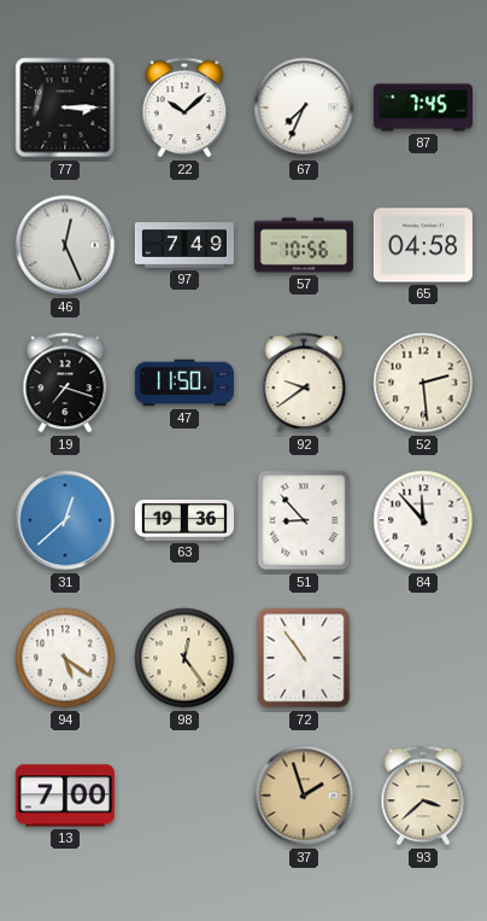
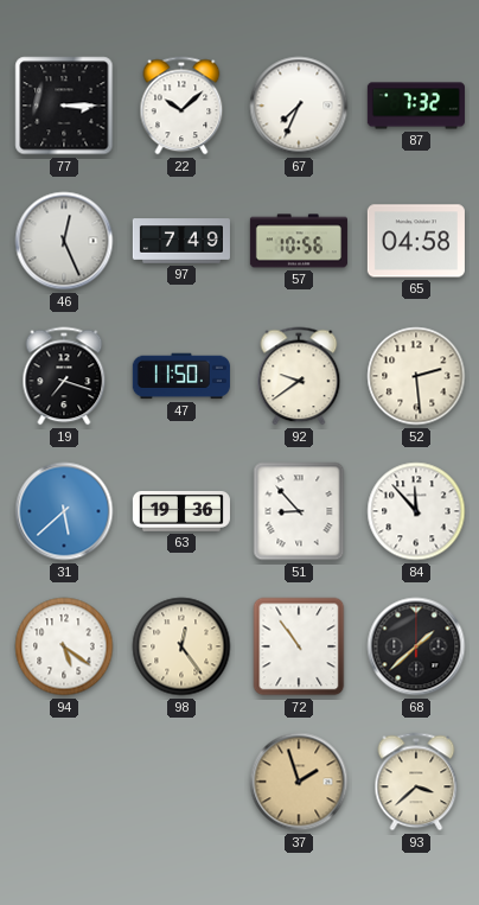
87: 7:45 -> 7:32 (416, 106)
31: 12:38 -> 5:38 (64, 511)
68: none -> 1:38 (416, 646)
13: 7:00 -> none (65, 795)
